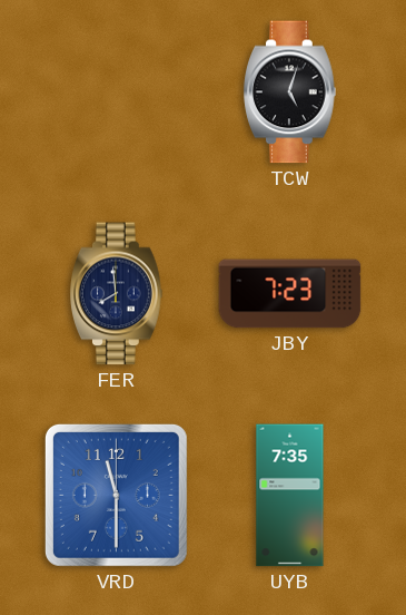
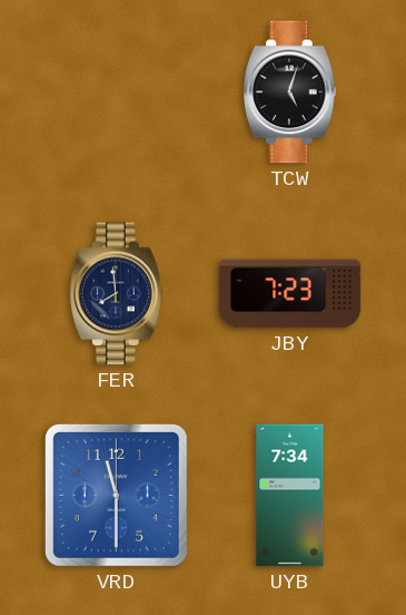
UYB: 7:35 -> 7:34 (290, 496)
